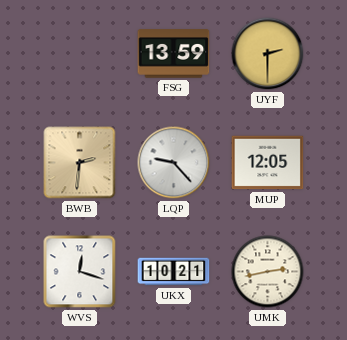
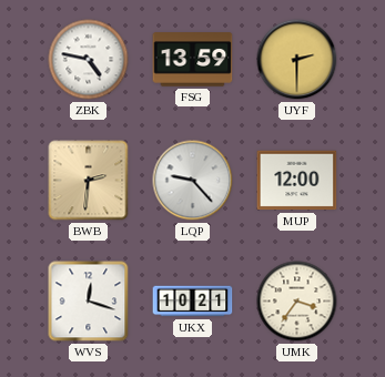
ZBK: none -> 4:47 (89, 60)
MUP: 12:05 -> 12:00 (297, 181)
UMK: 2:43 -> 3:36 (297, 302)
